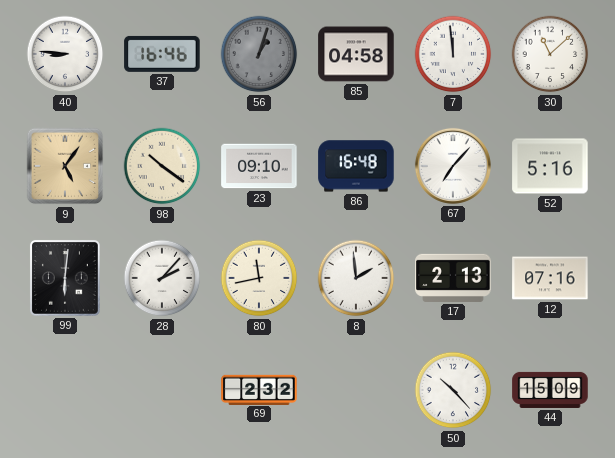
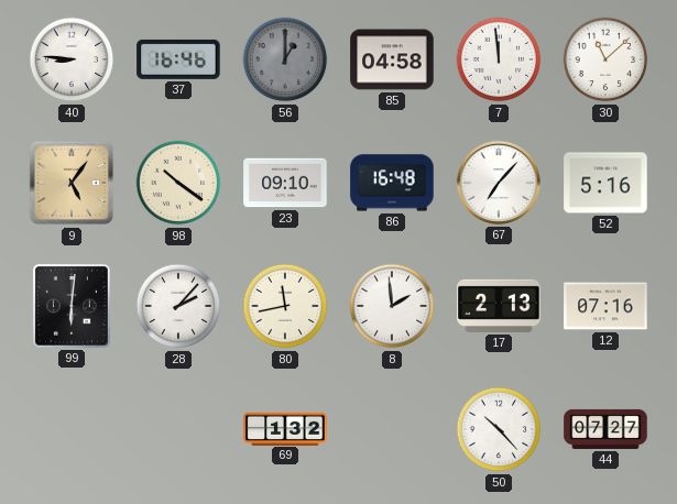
56: 1:03 -> 1:00 (285, 59)
69: 2:32 -> 1:32 (285, 428)
44: 15:09 -> 07:27 (605, 429)
